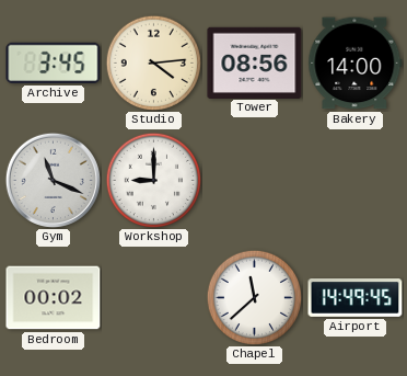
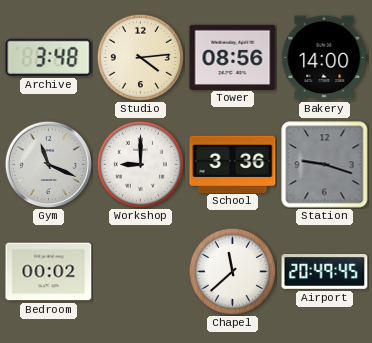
Archive: 3:45 -> 3:48 (49, 57)
School: none -> 3:36 (233, 164)
Station: none -> 9:18 (325, 165)
Airport: 14:49 -> 20:49 (325, 272)
